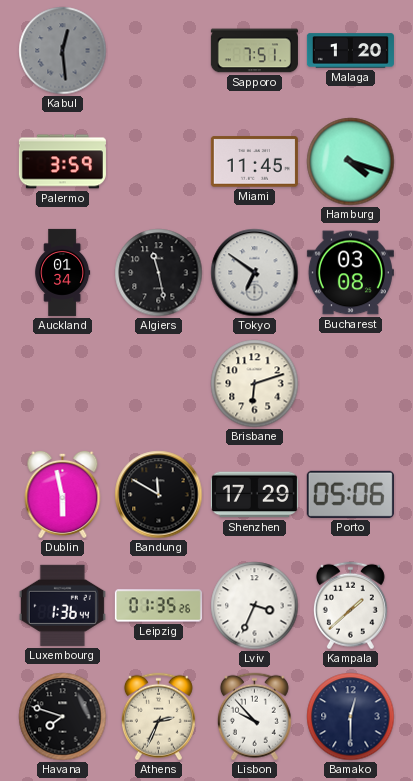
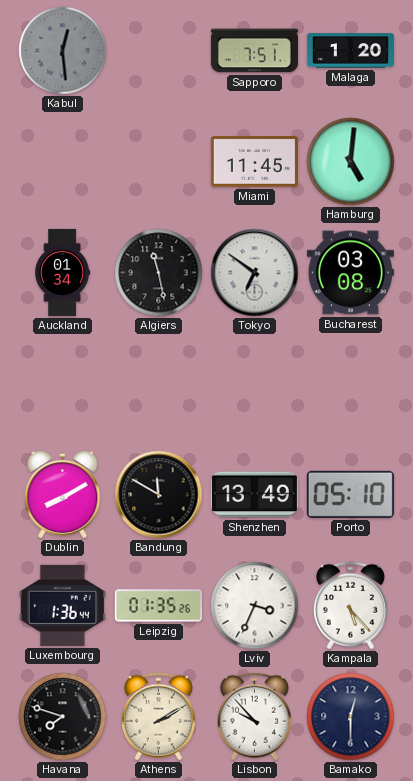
Palermo: 3:59 -> none (62, 162)
Hamburg: 4:18 -> 5:01 (351, 162)
Brisbane: 6:12 -> none (255, 384)
Dublin: 5:58 -> 8:10 (63, 494)
Shenzhen: 17:29 -> 13:49 (254, 495)
Porto: 05:06 -> 05:10 (350, 494)
Kampala: 1:38 -> 5:23 (350, 606)
Athens: 2:34 -> 2:10 (158, 717)
